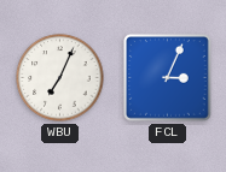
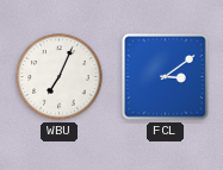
FCL: 3:04 -> 3:09 (166, 77)
